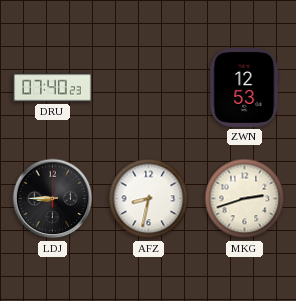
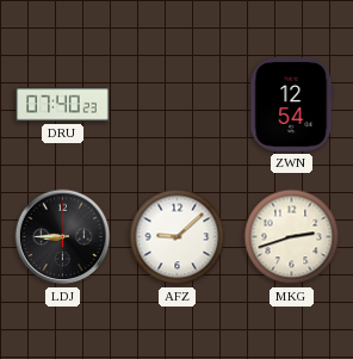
ZWN: 12:53 -> 12:54 (291, 105)
AFZ: 8:32 -> 9:08 (178, 237)
